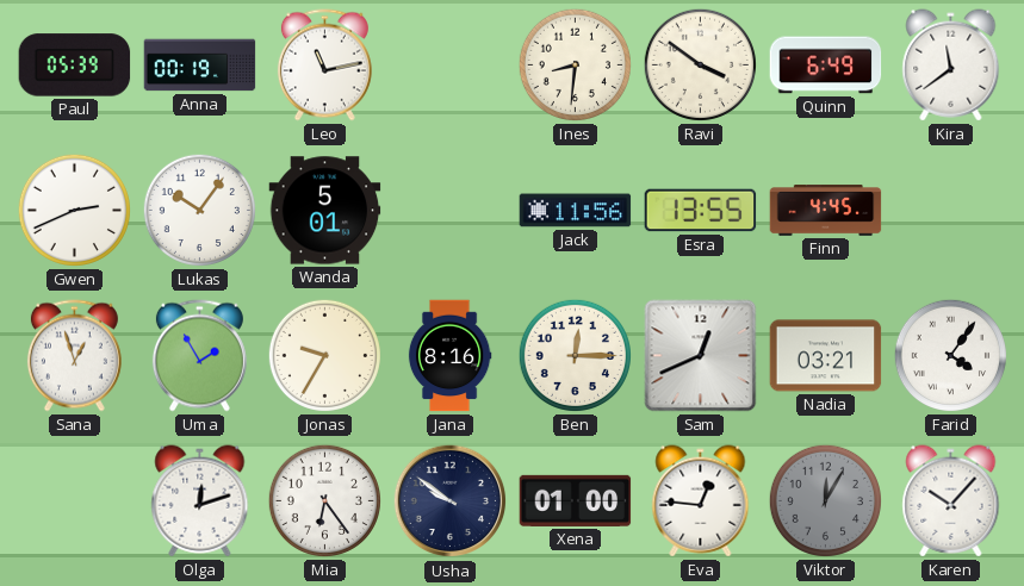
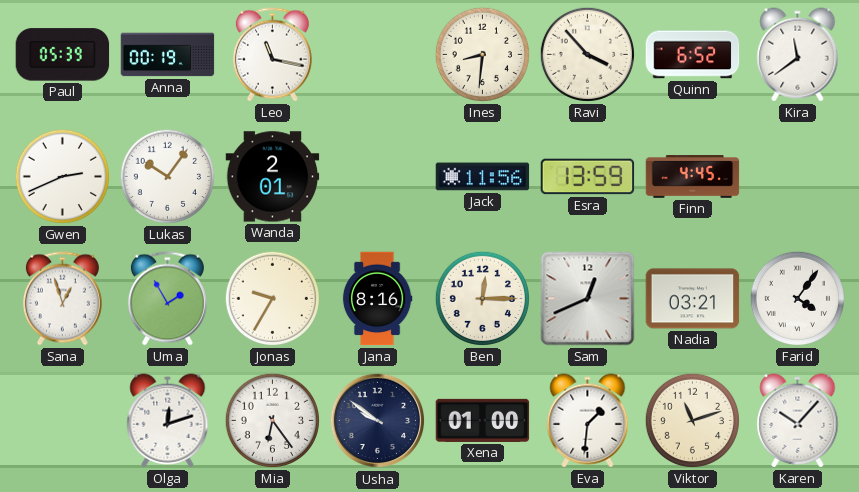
Leo: 11:13 -> 11:17 (272, 55)
Ravi: 3:51 -> 3:53 (587, 54)
Quinn: 6:49 -> 6:52 (693, 55)
Wanda: 5:01 -> 2:01 (273, 177)
Esra: 13:55 -> 13:59 (588, 177)
Eva: 12:46 -> 1:31 (588, 421)
Viktor: 12:05 -> 11:12 (692, 420)
Viktor dial: grey -> cream (692, 420)
